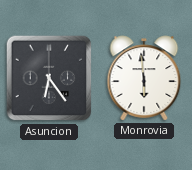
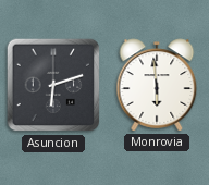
Asuncion: 6:24 -> 6:12 (53, 85)
